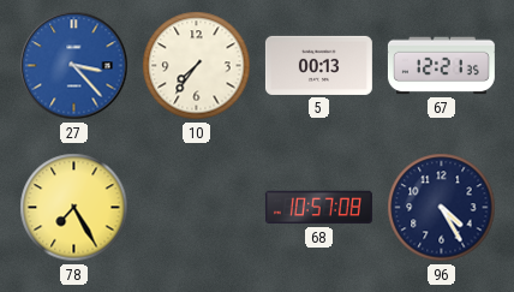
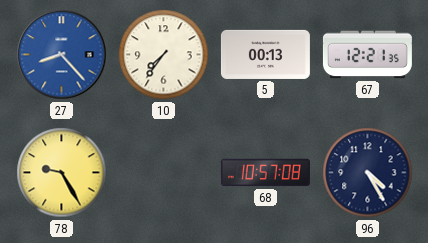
27: 3:23 -> 8:23 (62, 55)
78: 7:25 -> 9:25 (62, 173)
